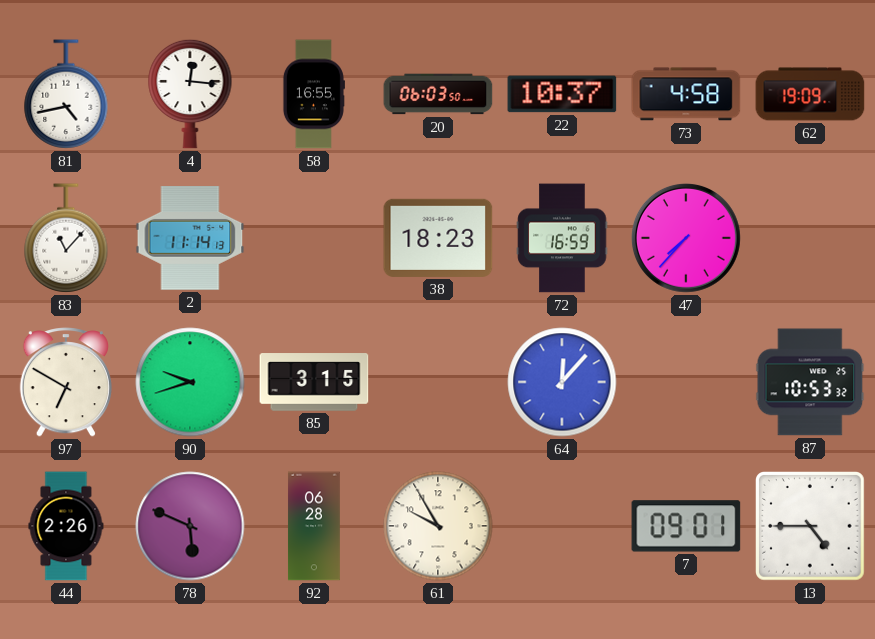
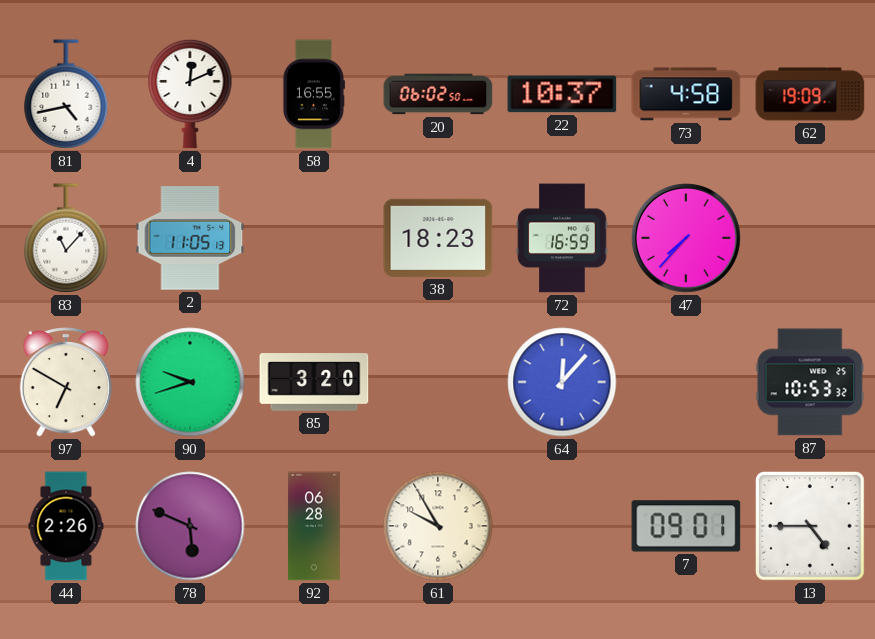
4: 12:16 -> 12:11 (190, 94)
20: 06:03 -> 06:02 (438, 94)
2: 11:14 -> 11:05 (190, 238)
85: 3:15 -> 3:20 (314, 382)
